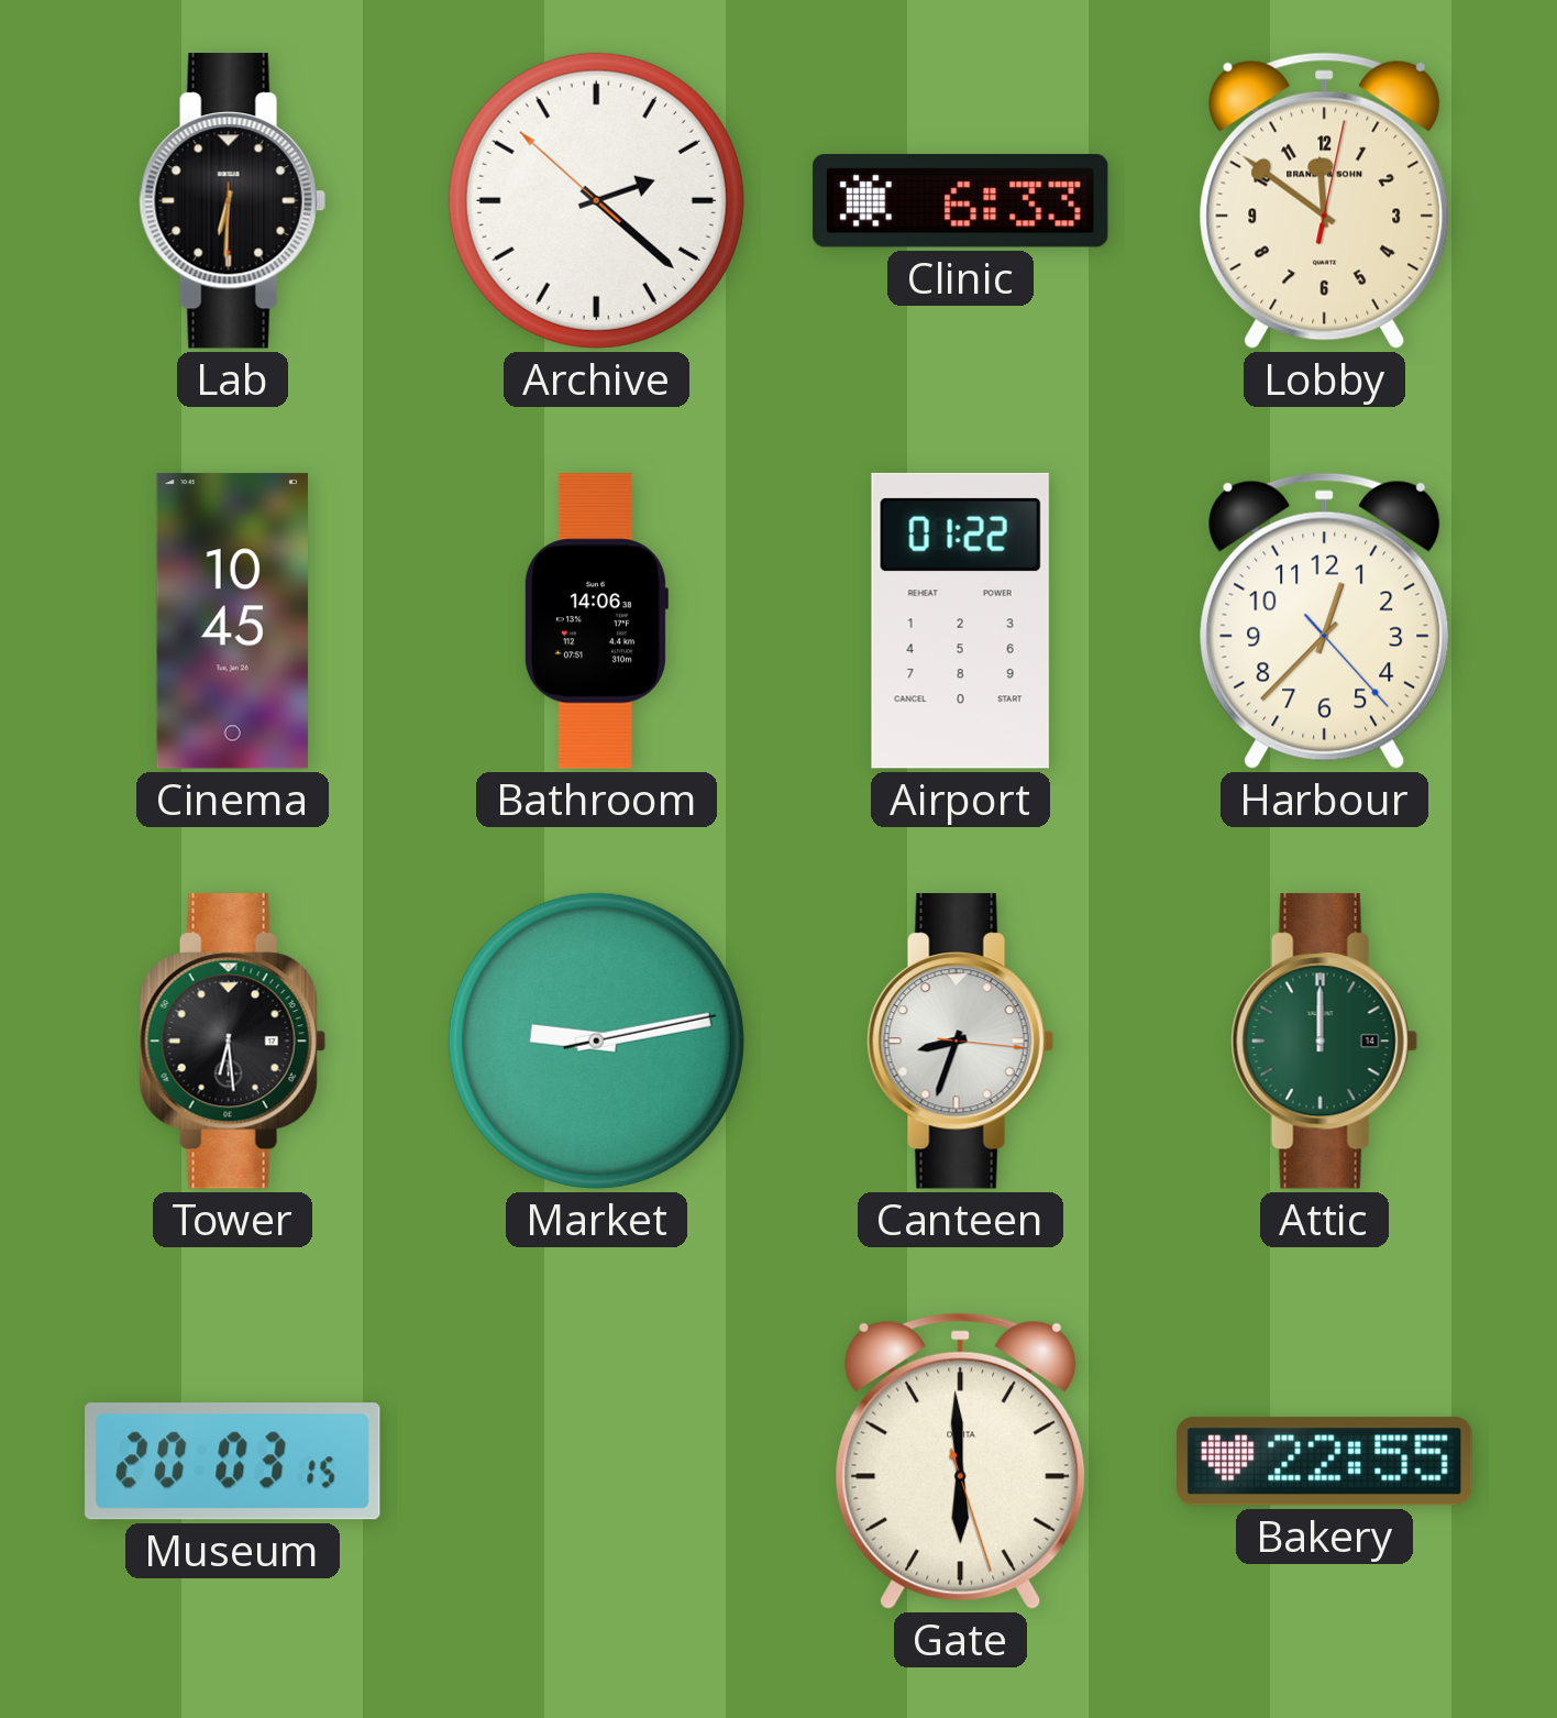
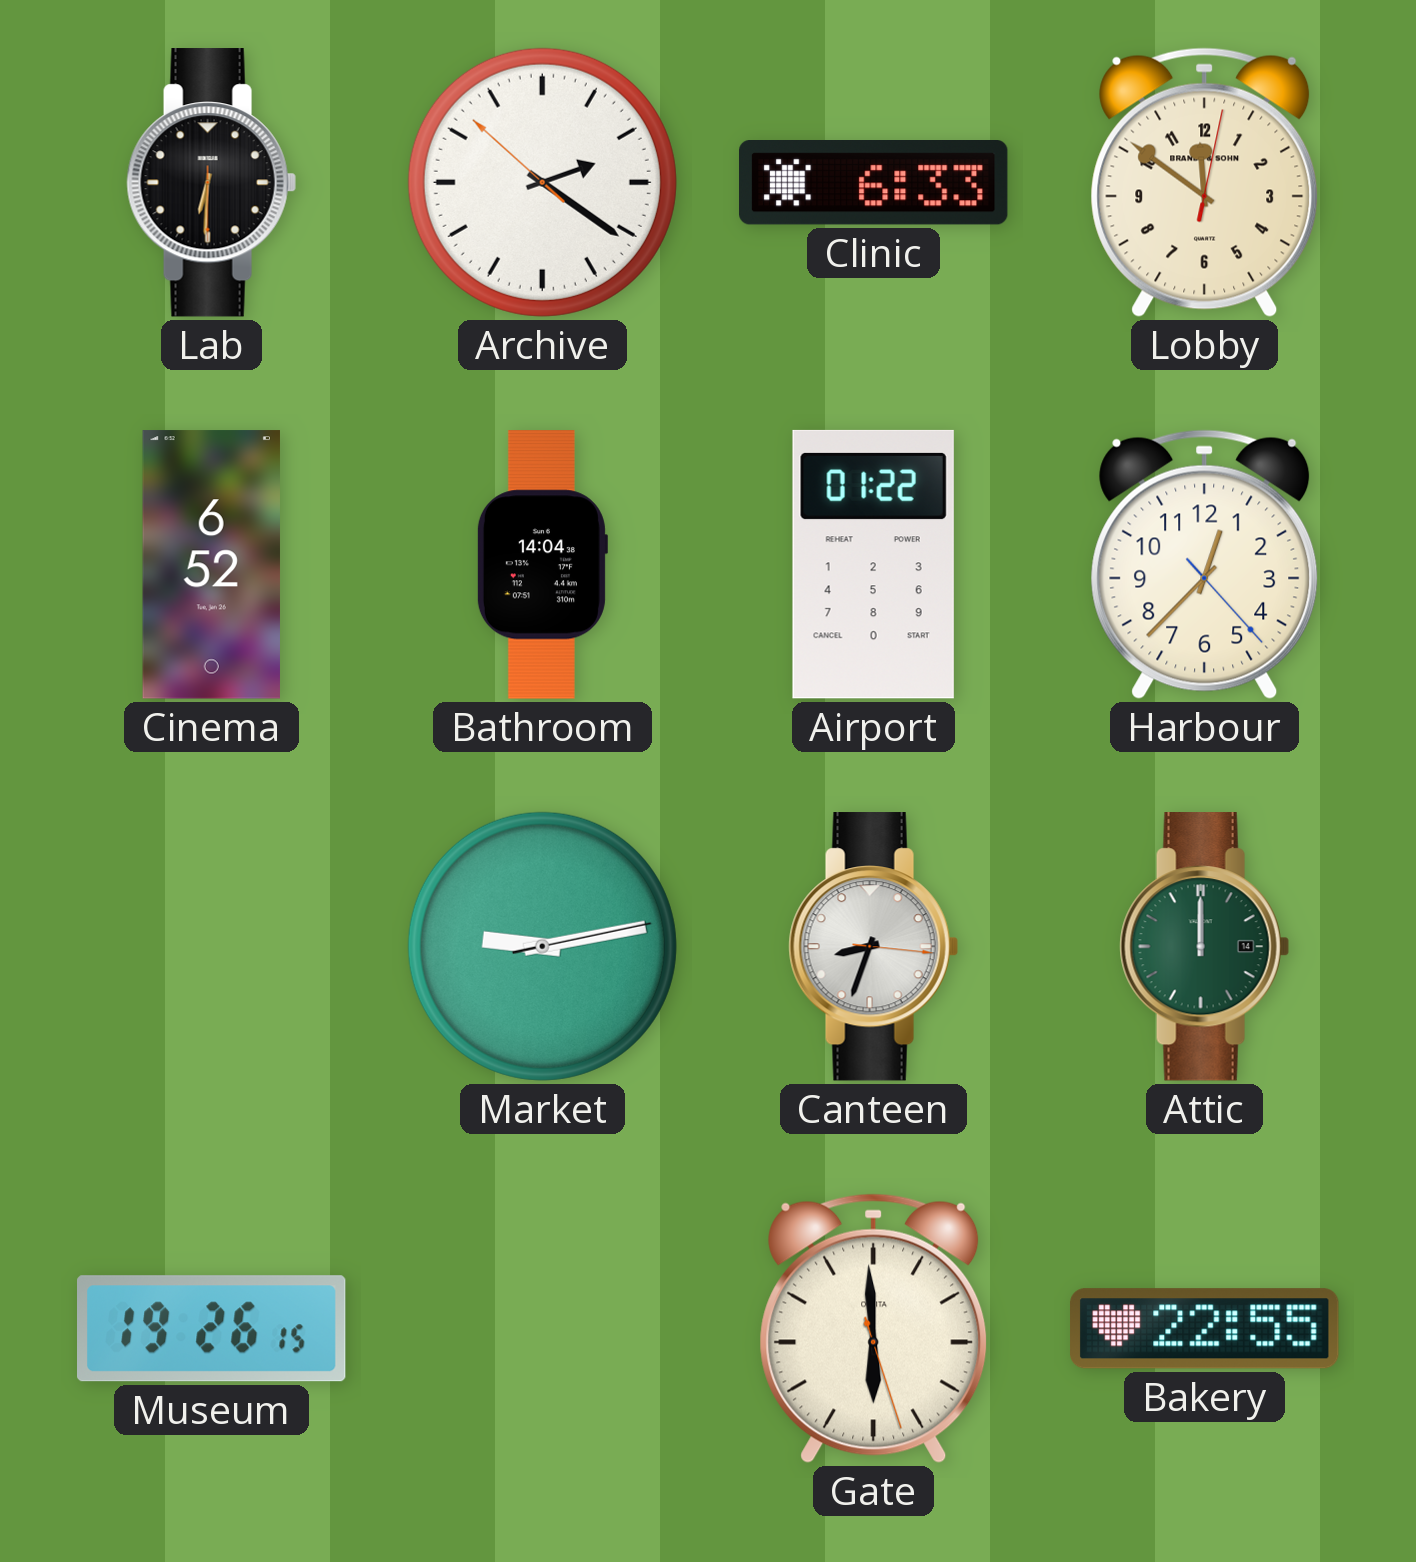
Archive: 2:21 -> 2:20 (542, 182)
Cinema: 10:45 -> 6:52 (211, 565)
Bathroom: 14:06 -> 14:04 (542, 565)
Tower: 6:29 -> none (232, 1042)
Museum: 20:03 -> 19:26 (212, 1329)
